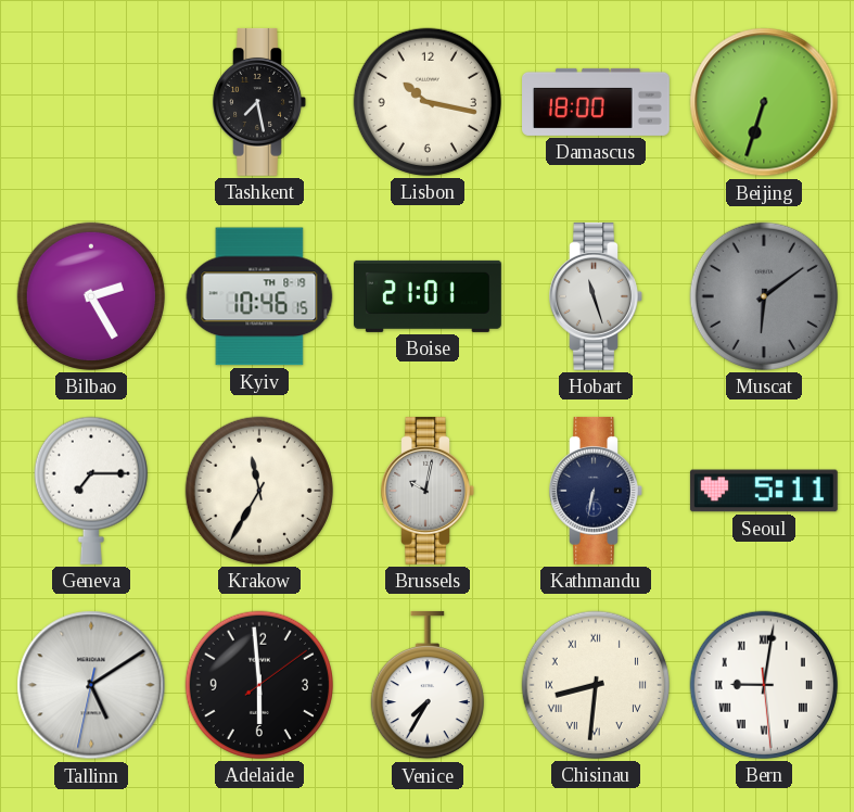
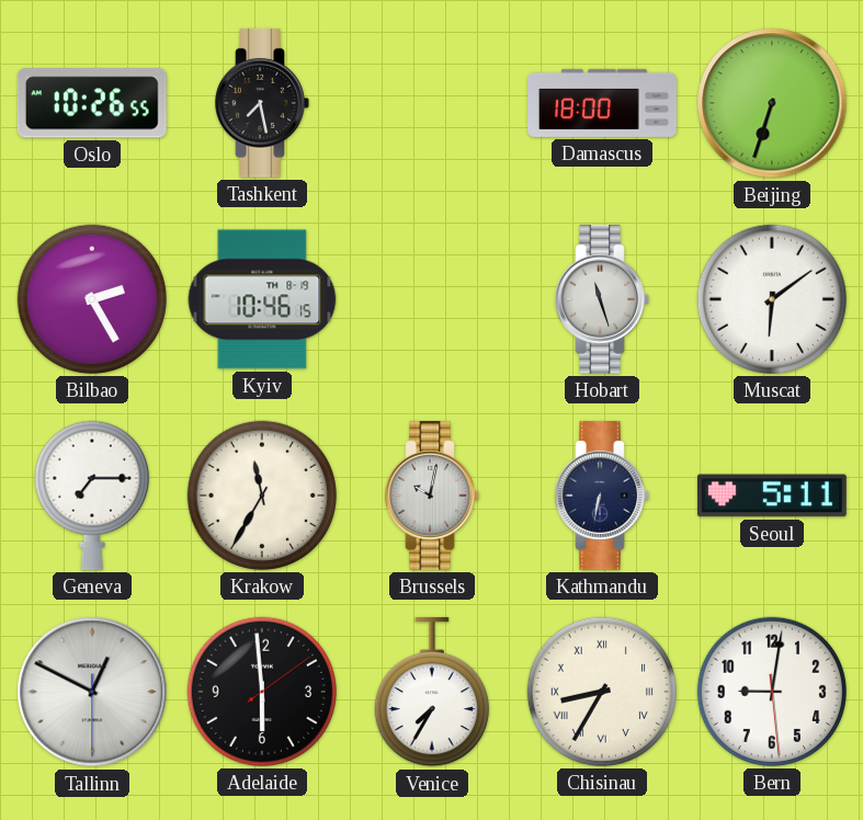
Oslo: none -> 10:26 (92, 103)
Lisbon: 10:17 -> none (428, 102)
Boise: 21:01 -> none (429, 296)
Muscat dial: grey -> white (772, 299)
Tallinn: 5:09 -> 12:49 (92, 692)
Chisinau: 8:31 -> 8:35 (602, 692)
Bern numerals: Roman -> Arabic (772, 692)
